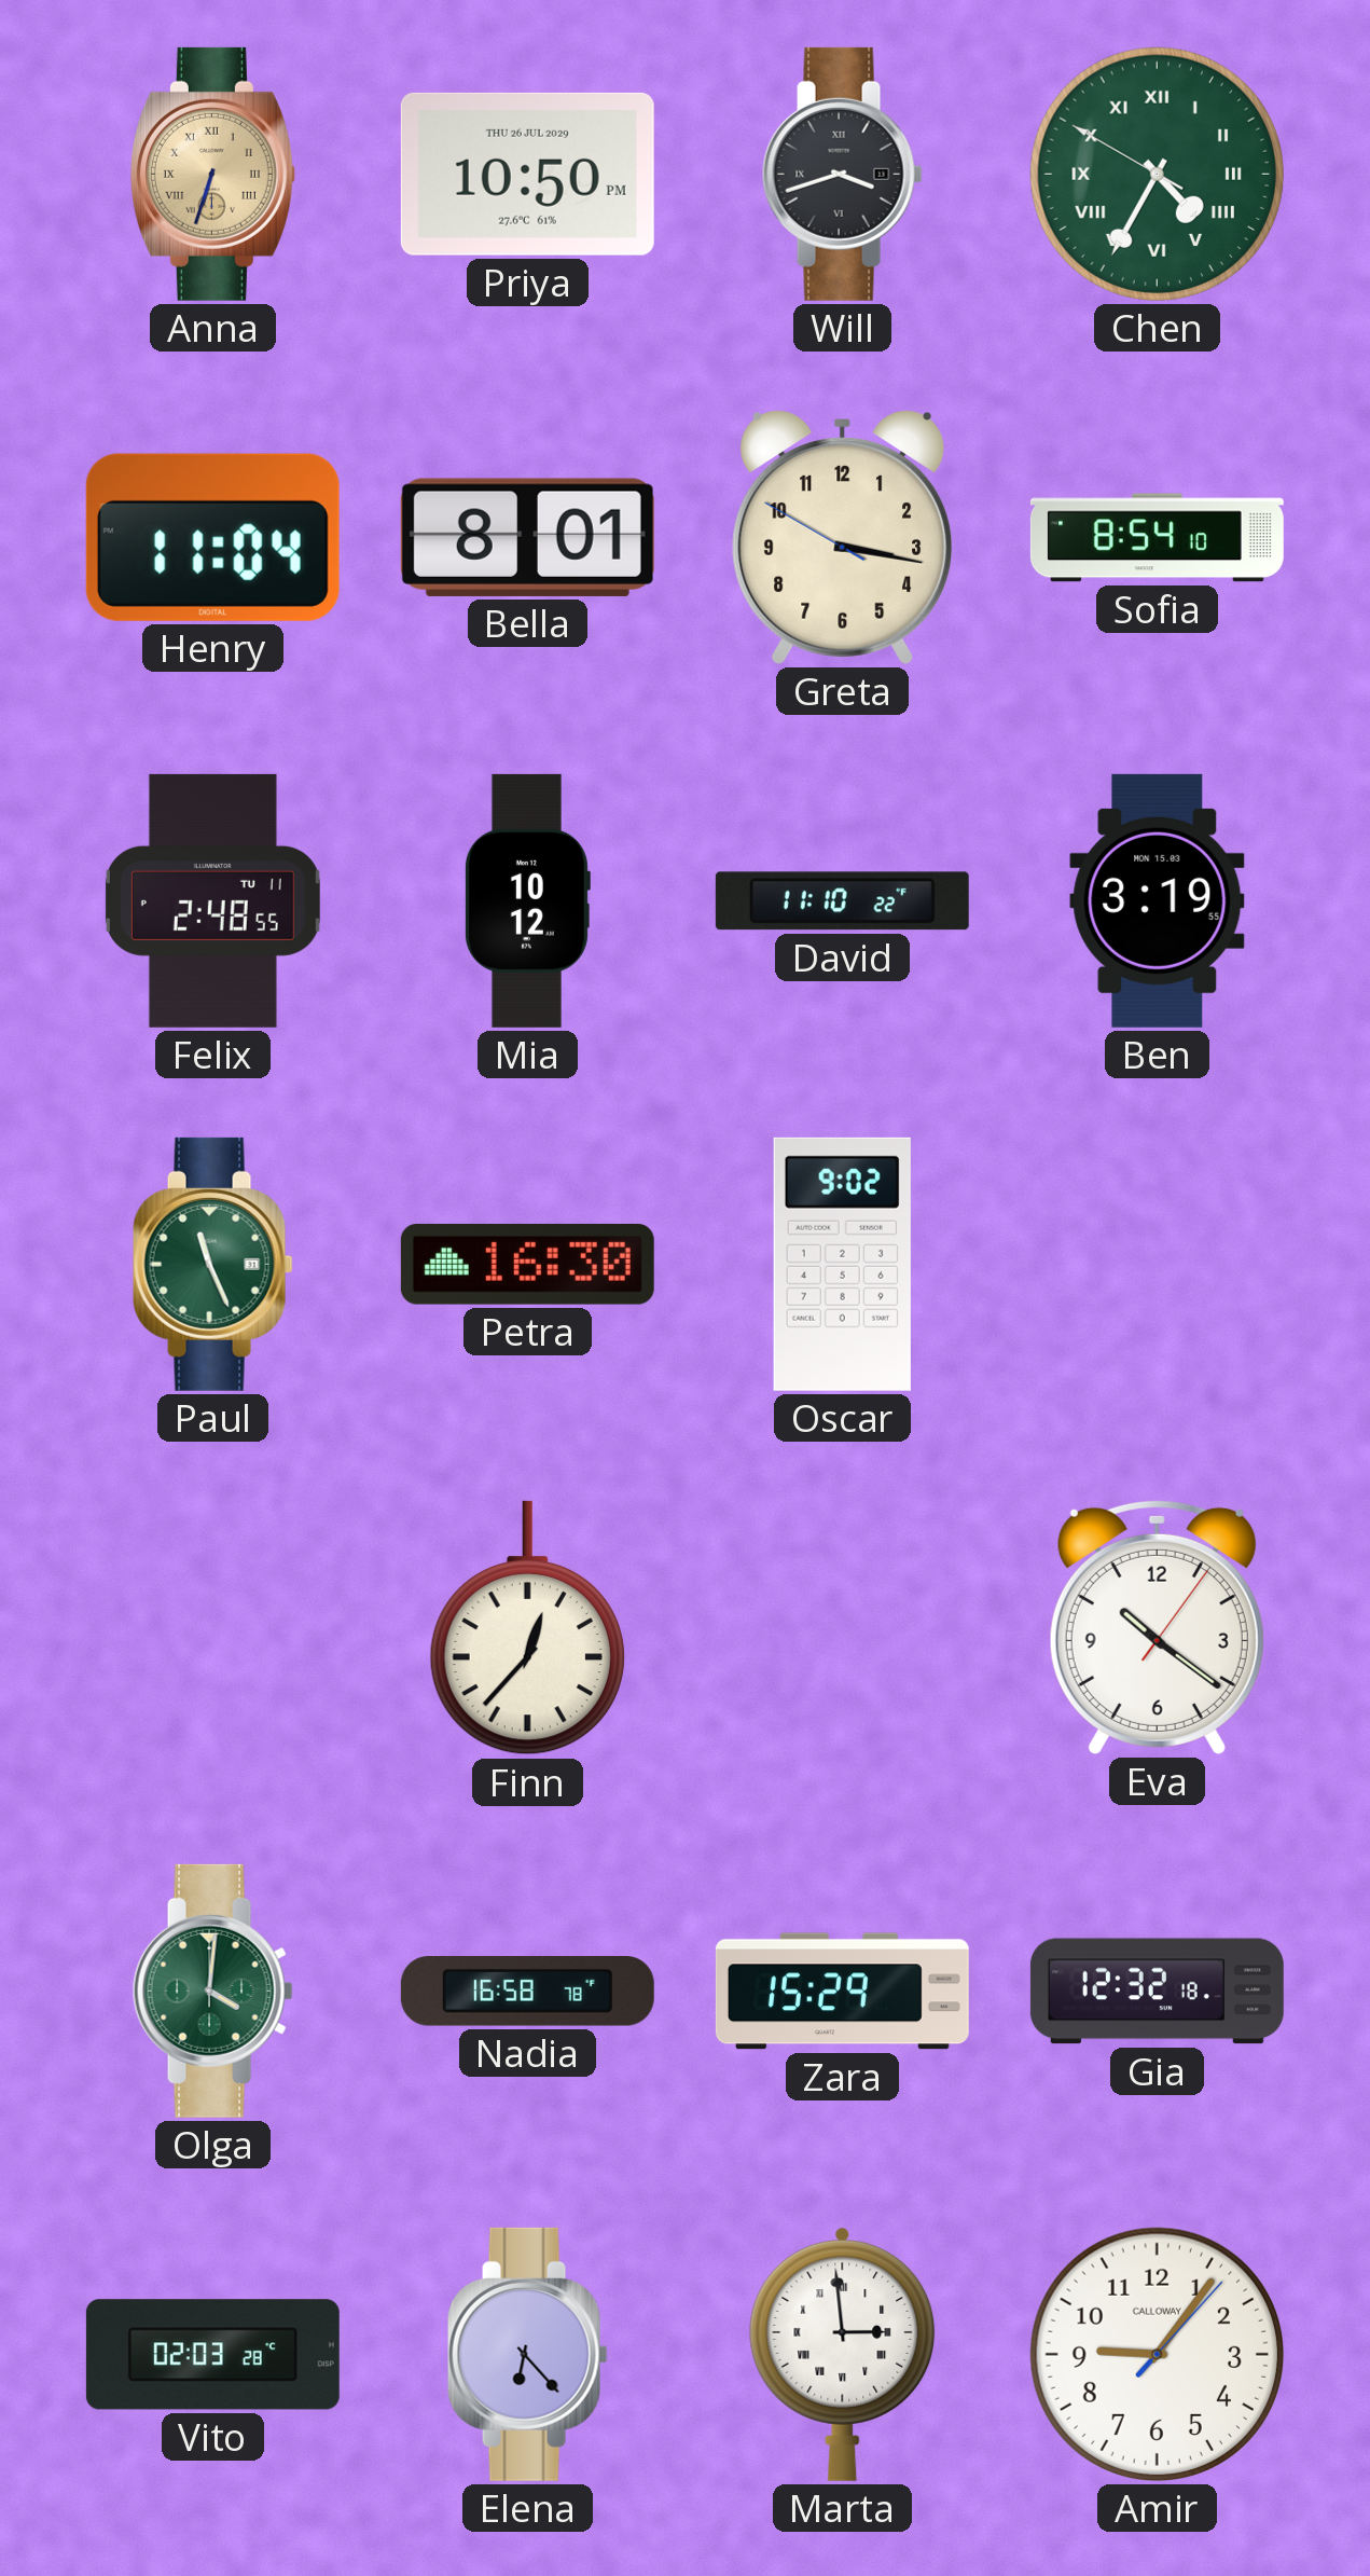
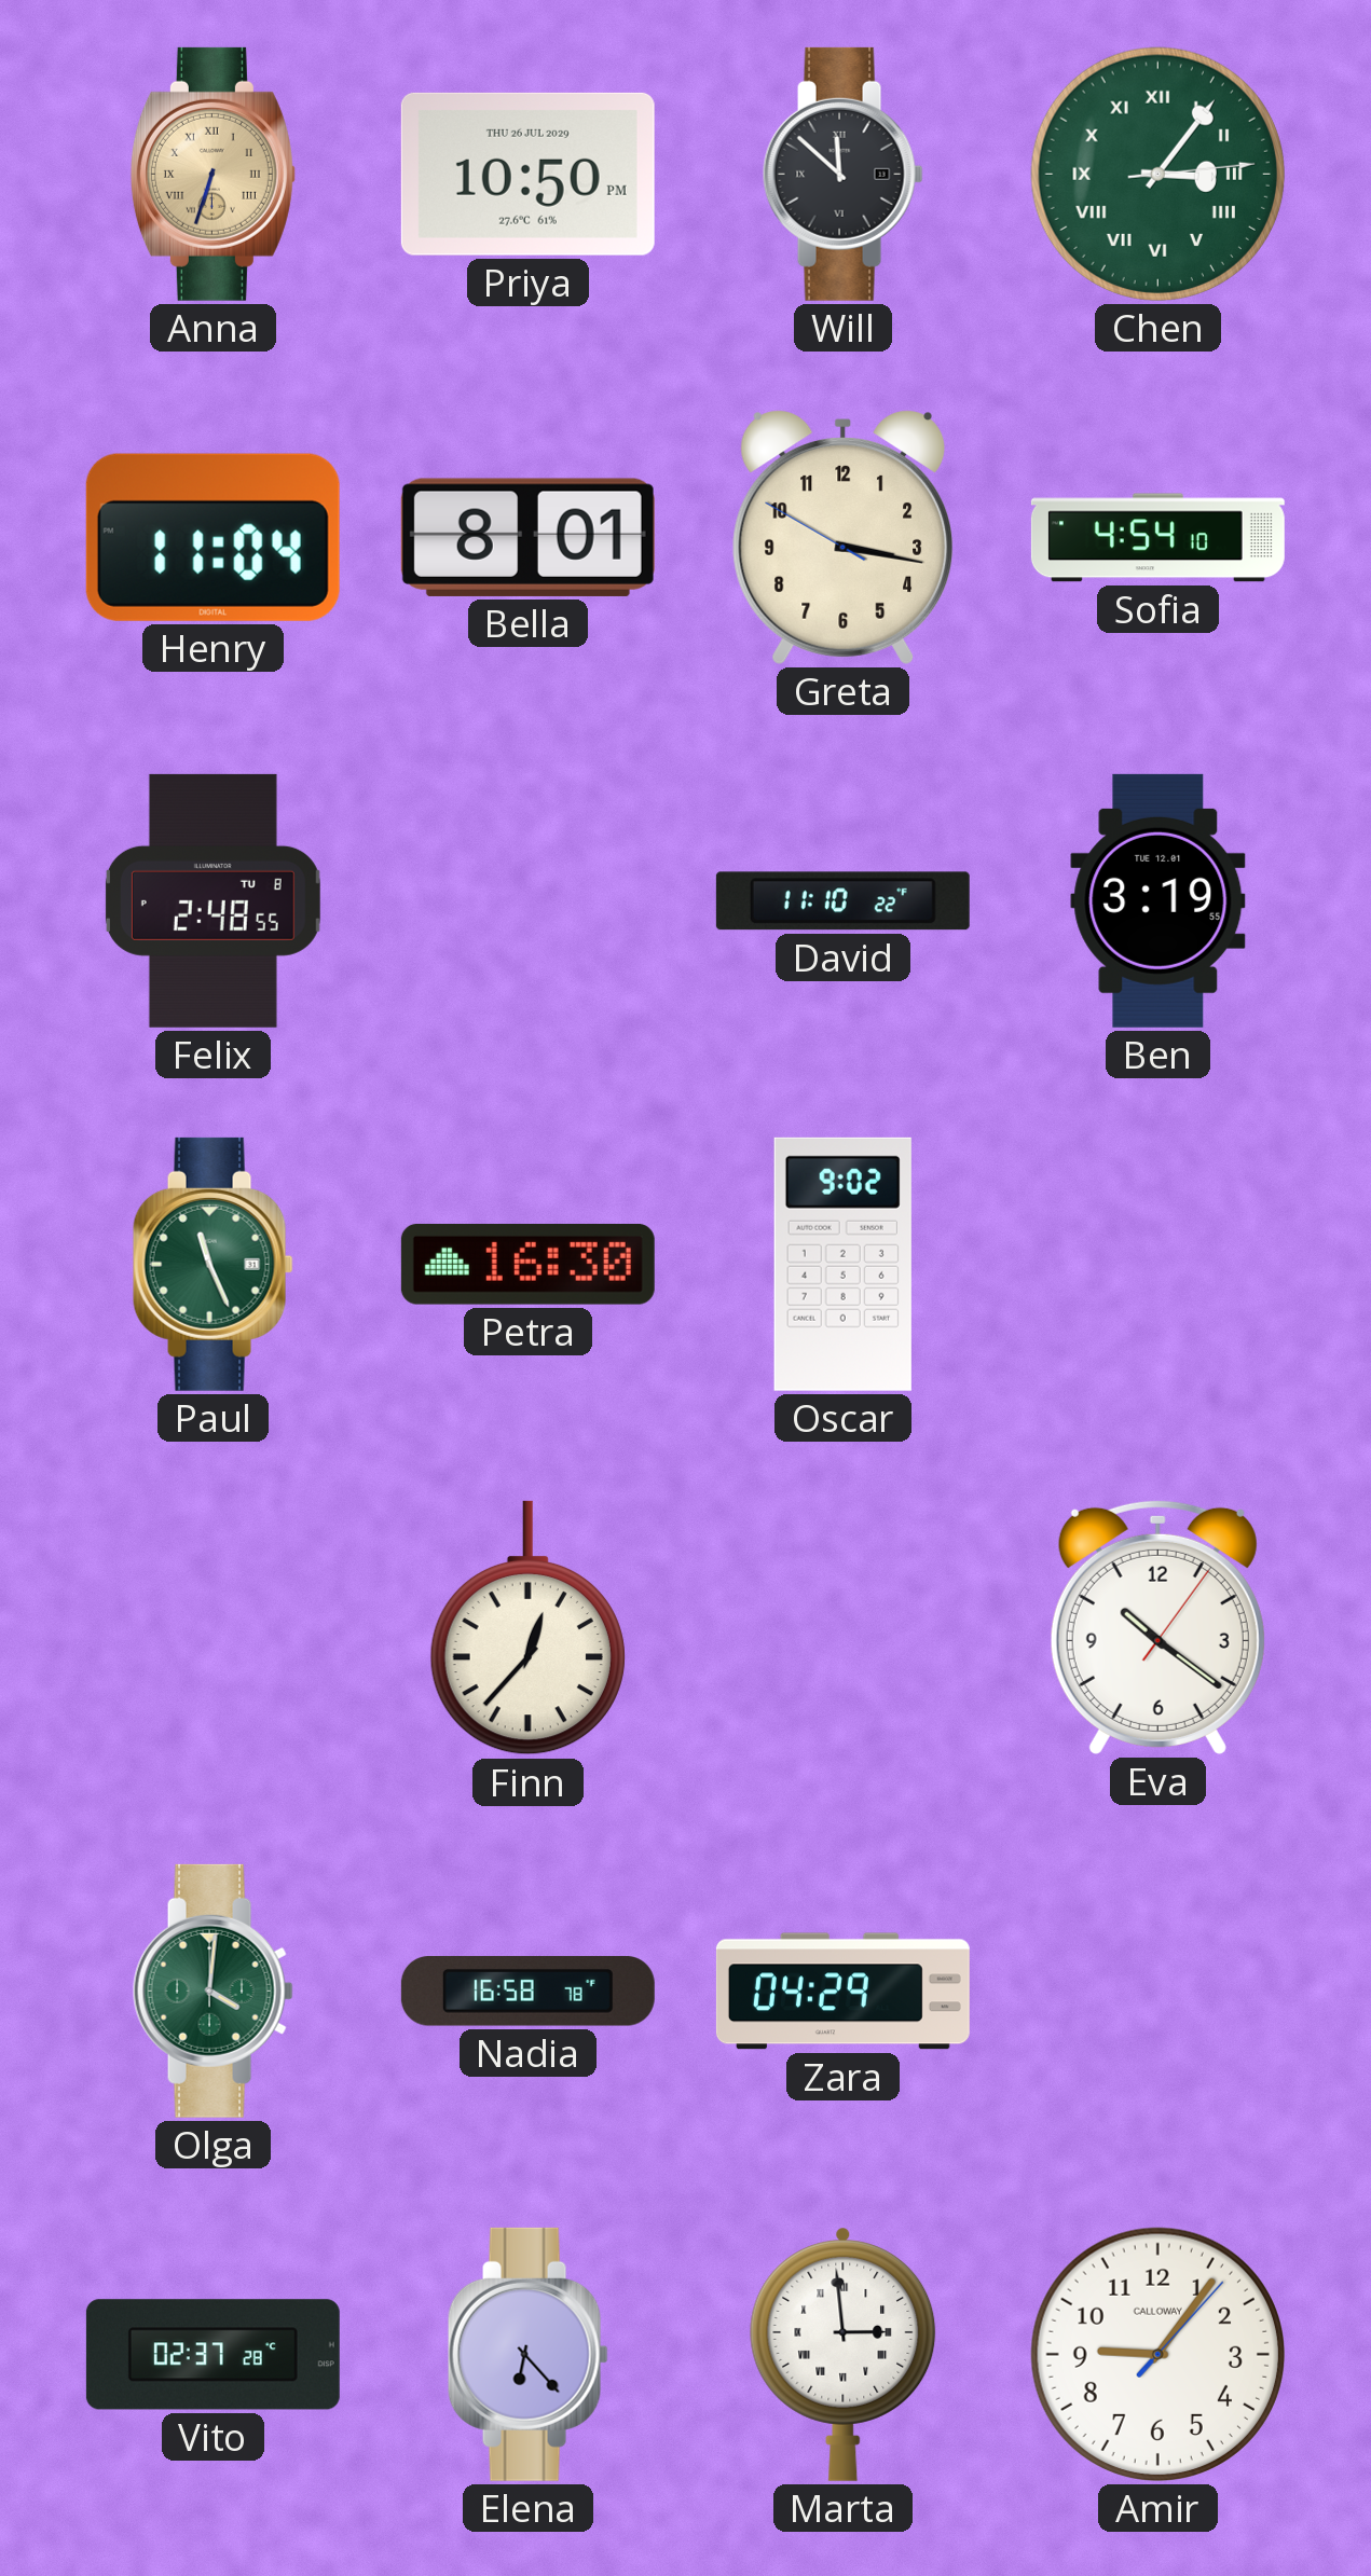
Will: 3:42 -> 11:52 (842, 174)
Chen: 4:34 -> 3:06 (1157, 174)
Sofia: 8:54 -> 4:54 (1157, 538)
Felix date: TU 11 -> TU 8 (212, 900)
Mia: 10:12 -> none (527, 900)
Ben date: MON 15.03 -> TUE 12.01 (1159, 900)
Zara: 15:29 -> 04:29 (842, 1992)
Gia: 12:32 -> none (1157, 1992)
Vito: 02:03 -> 02:37 (212, 2355)
